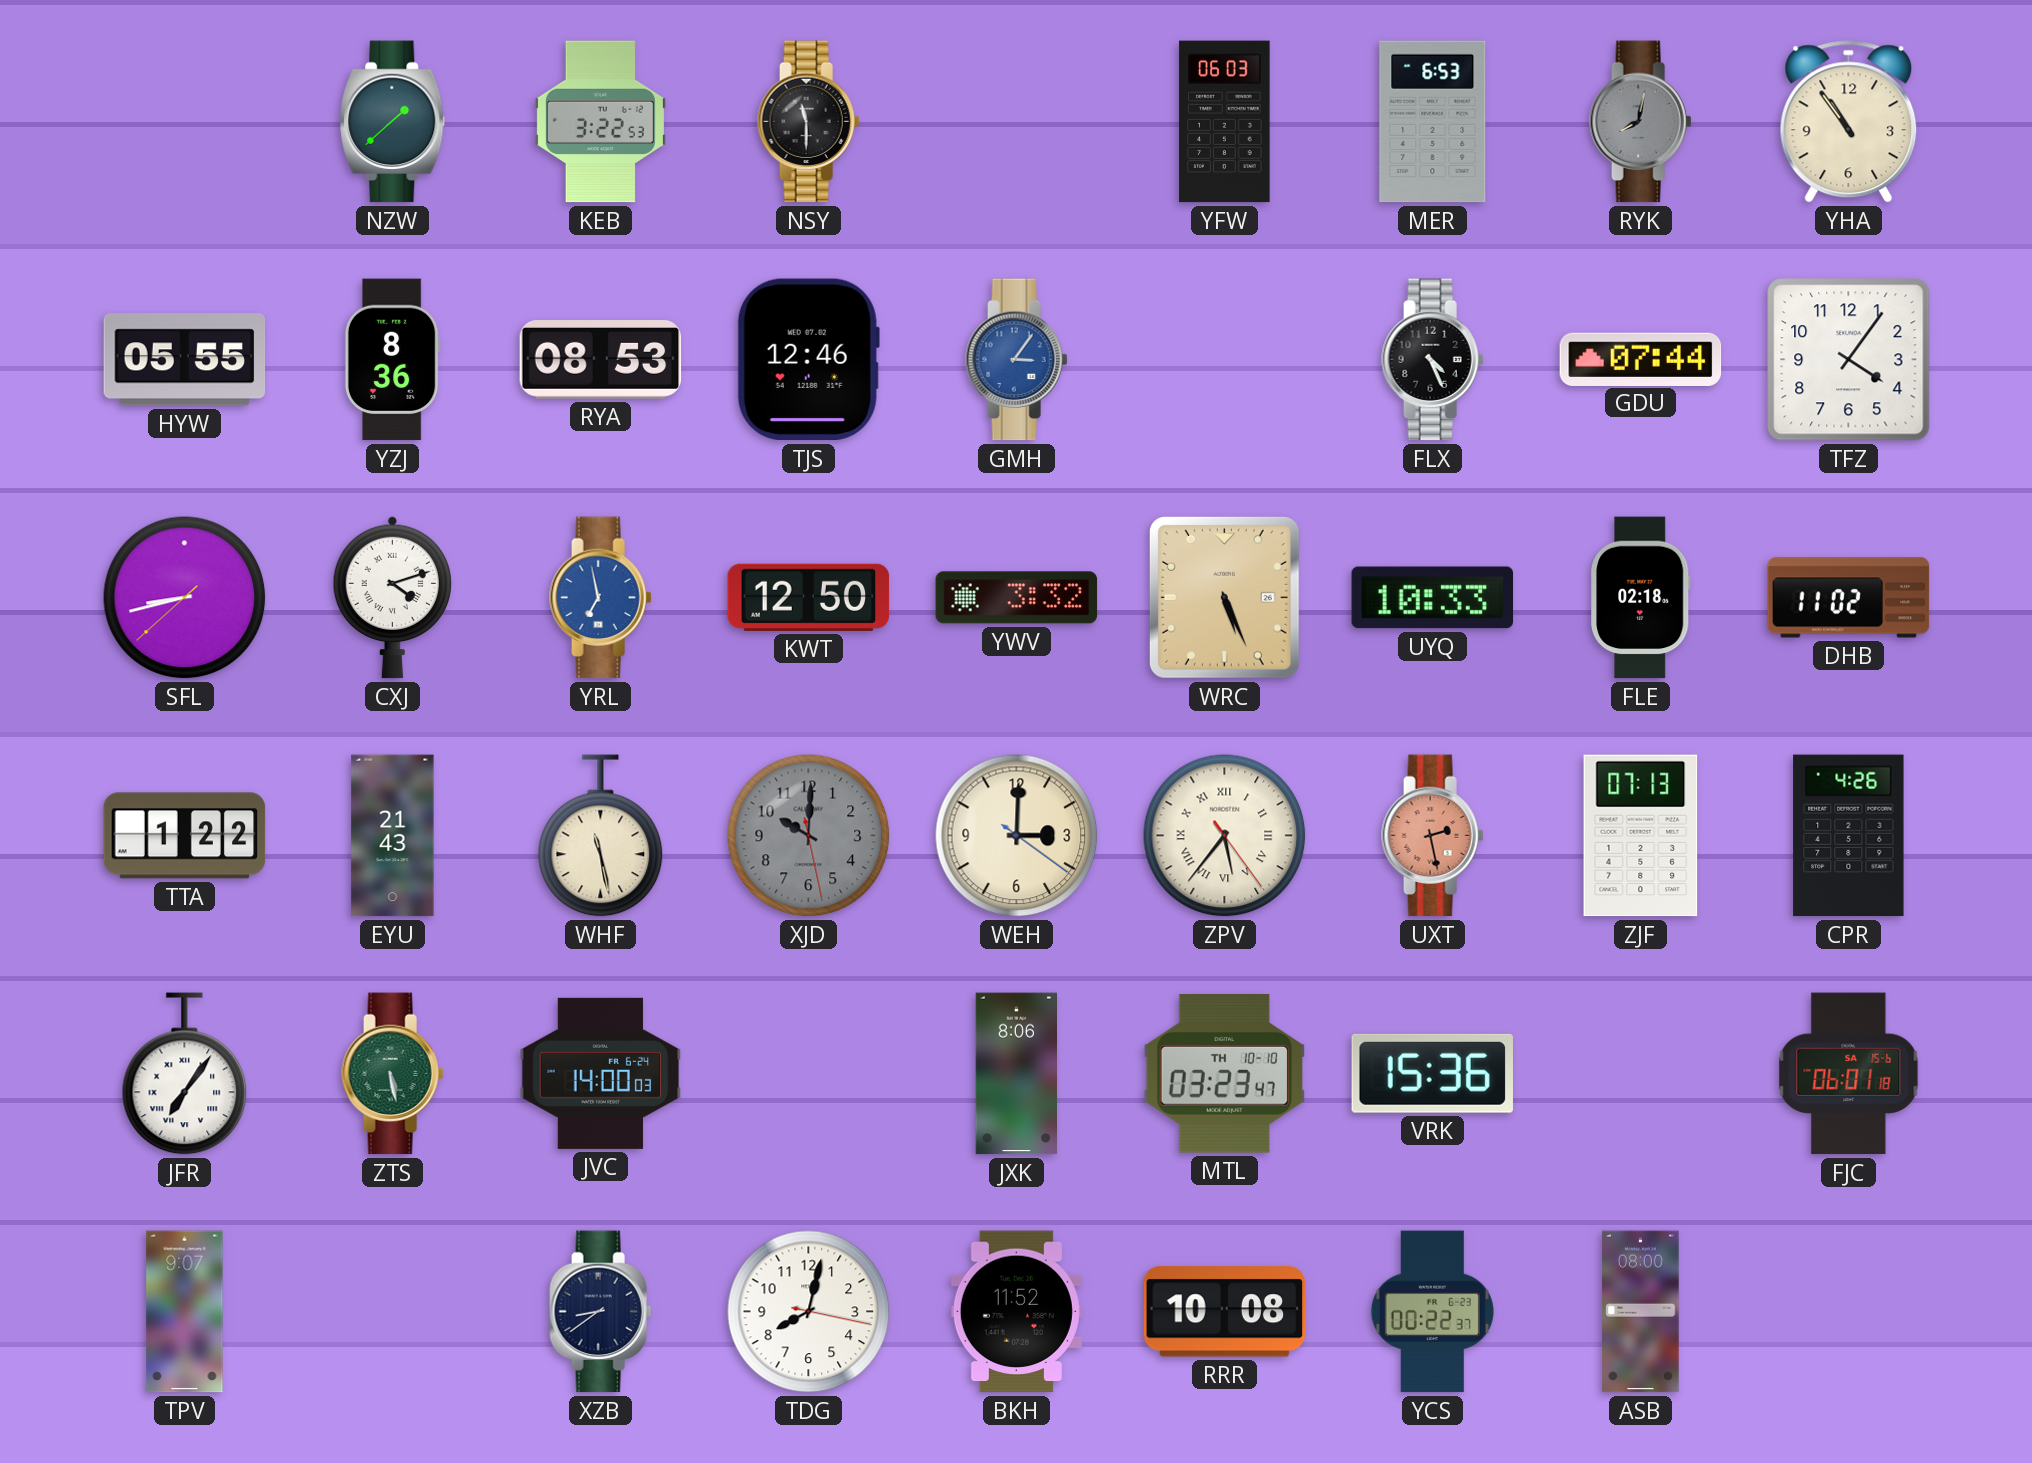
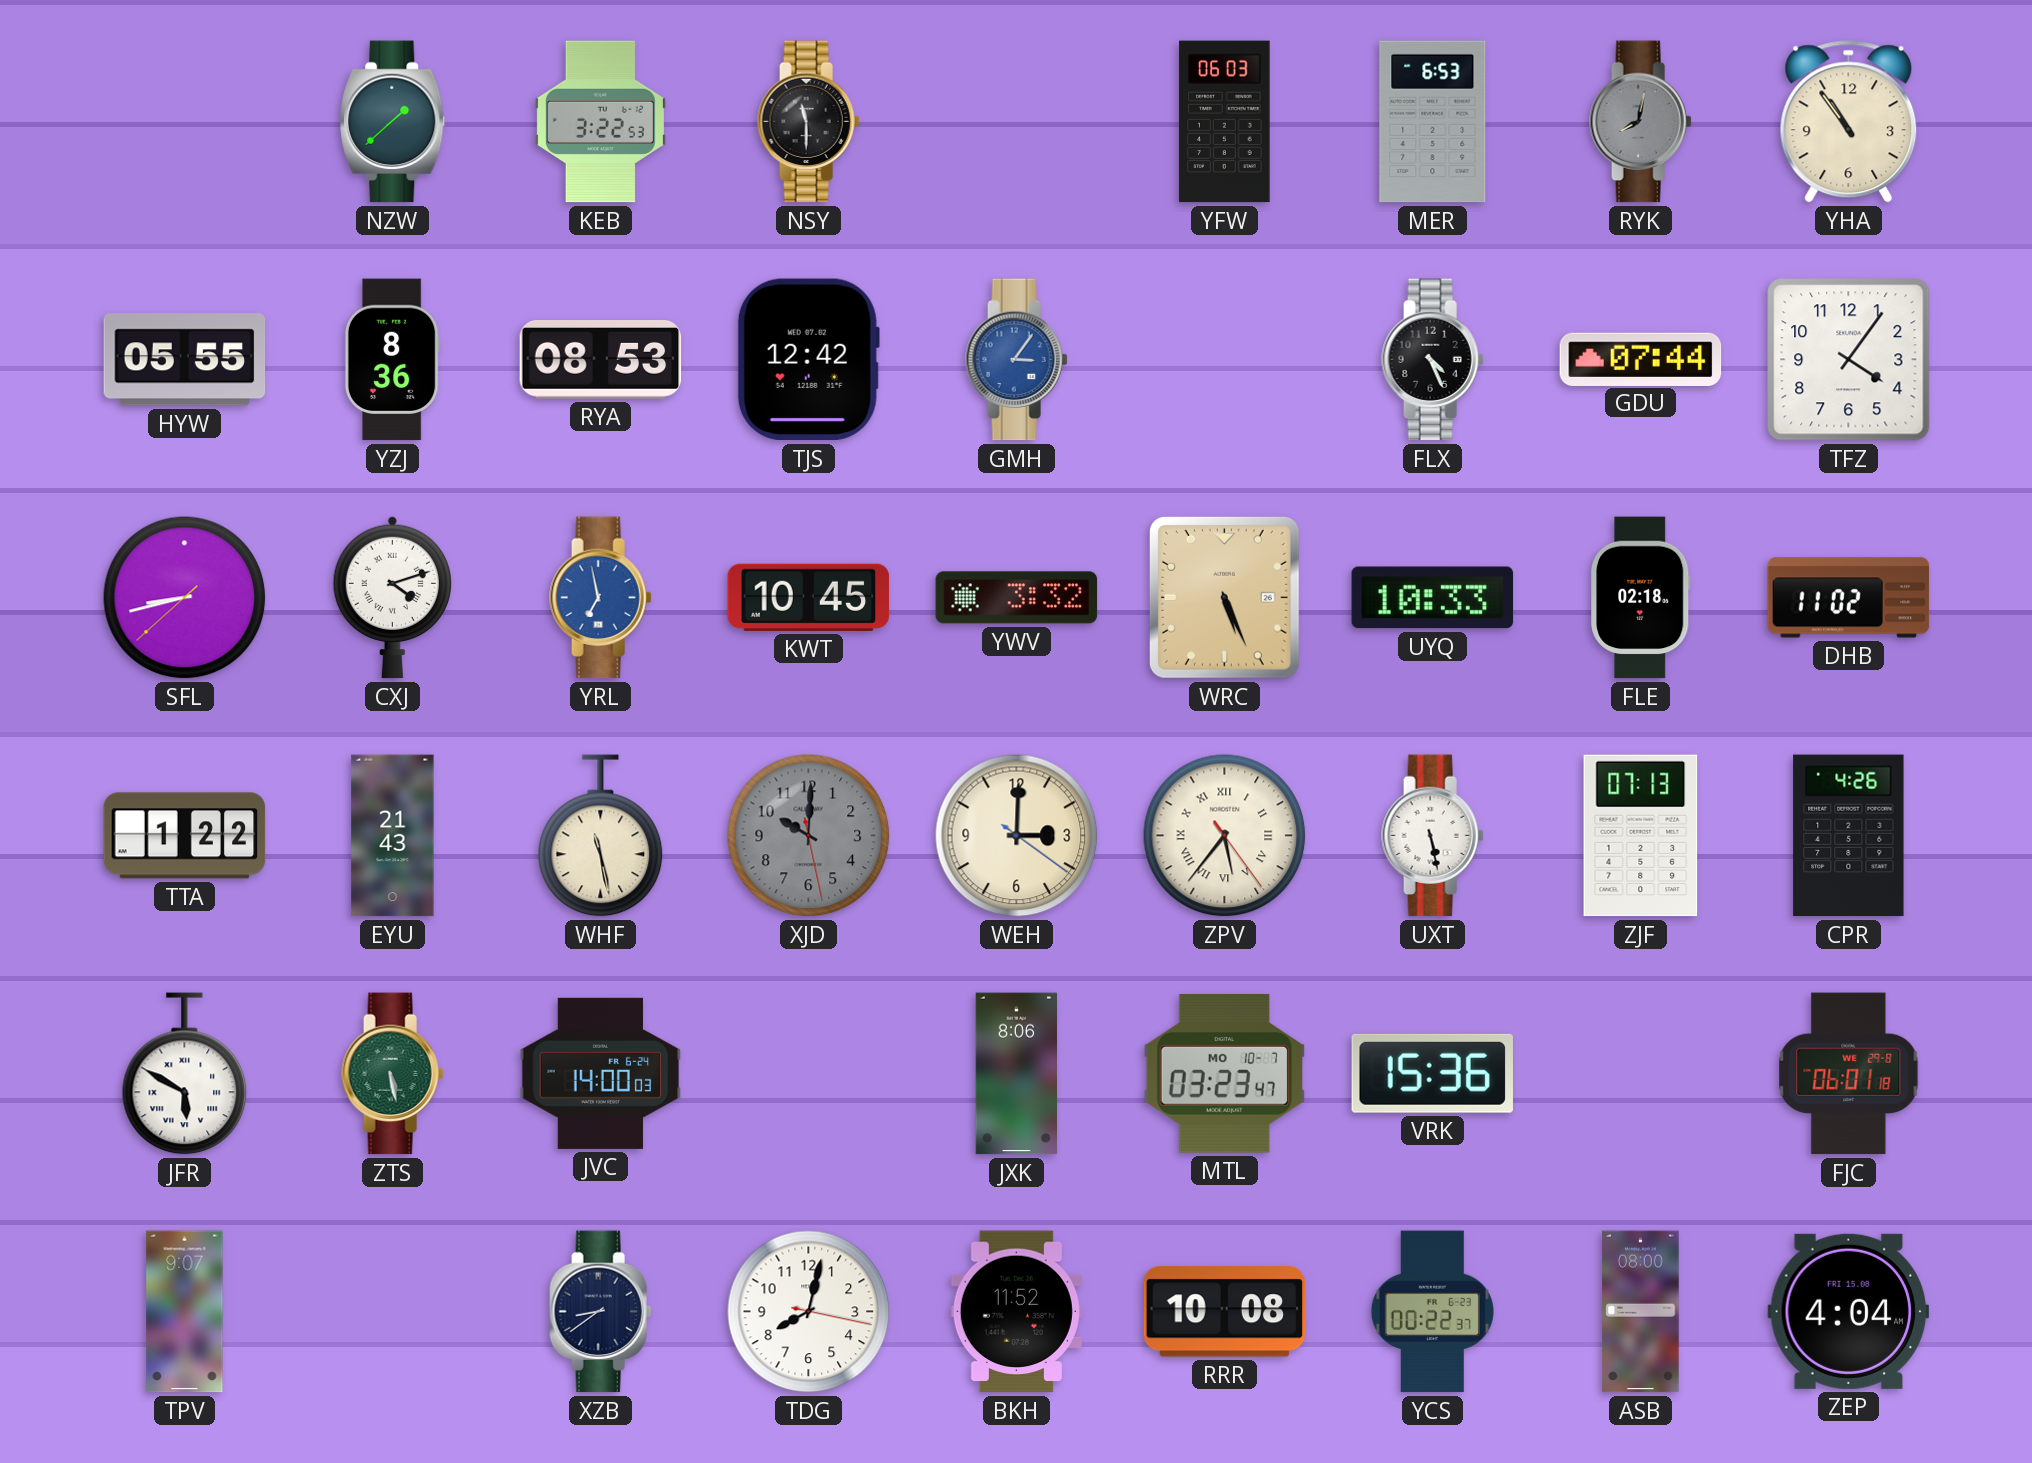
TJS: 12:46 -> 12:42 (808, 360)
KWT: 12:50 -> 10:45 (809, 597)
UXT: 2:28 -> 5:28 (1433, 836)
UXT dial: salmon -> white (1433, 836)
JFR: 7:06 -> 5:50 (185, 1074)
MTL date: TH 10-10 -> MO 10-7 (1225, 1074)
FJC date: SA 15-6 -> WE 29-8 (1849, 1074)
ZEP: none -> 4:04 (1849, 1311)
